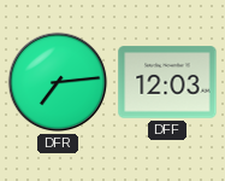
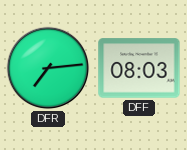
DFF: 12:03 -> 08:03 (139, 68)
